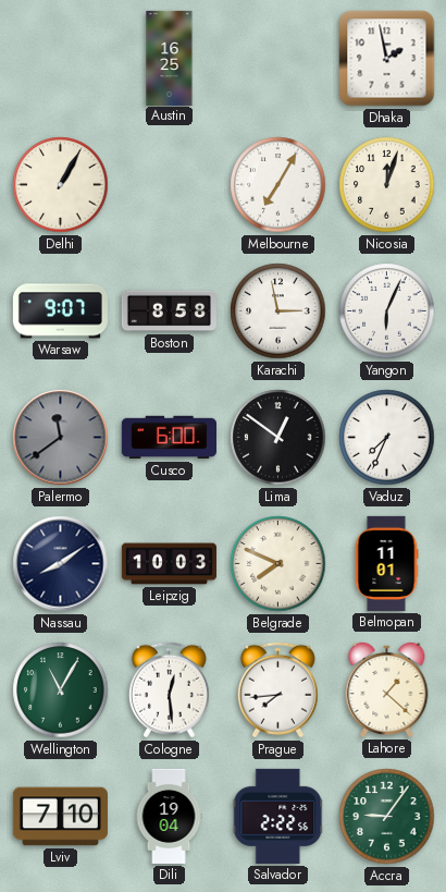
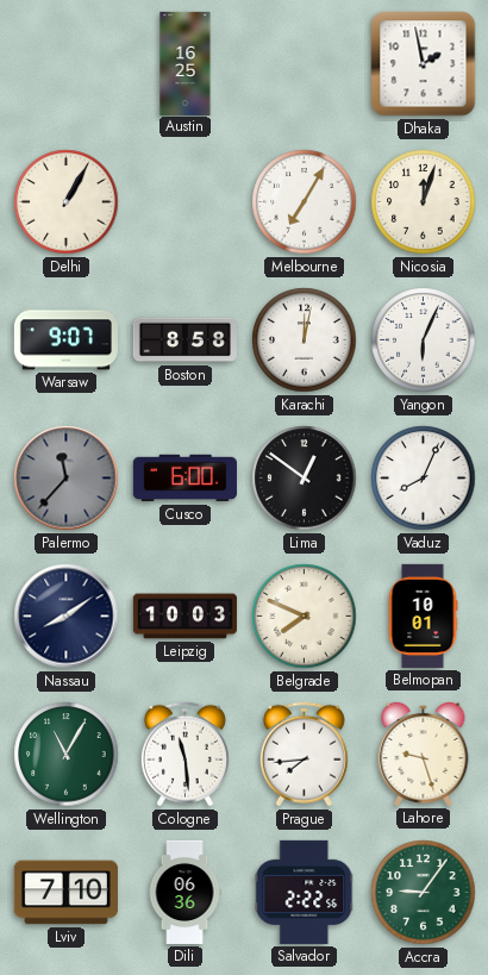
Karachi: 2:58 -> 12:02 (305, 340)
Palermo: 11:39 -> 11:37 (67, 479)
Vaduz: 7:34 -> 8:04 (424, 479)
Belmopan: 11:01 -> 10:01 (423, 615)
Cologne: 12:29 -> 11:29 (184, 755)
Lahore: 1:22 -> 9:27 (424, 754)
Dili: 19:04 -> 06:36 (184, 892)
